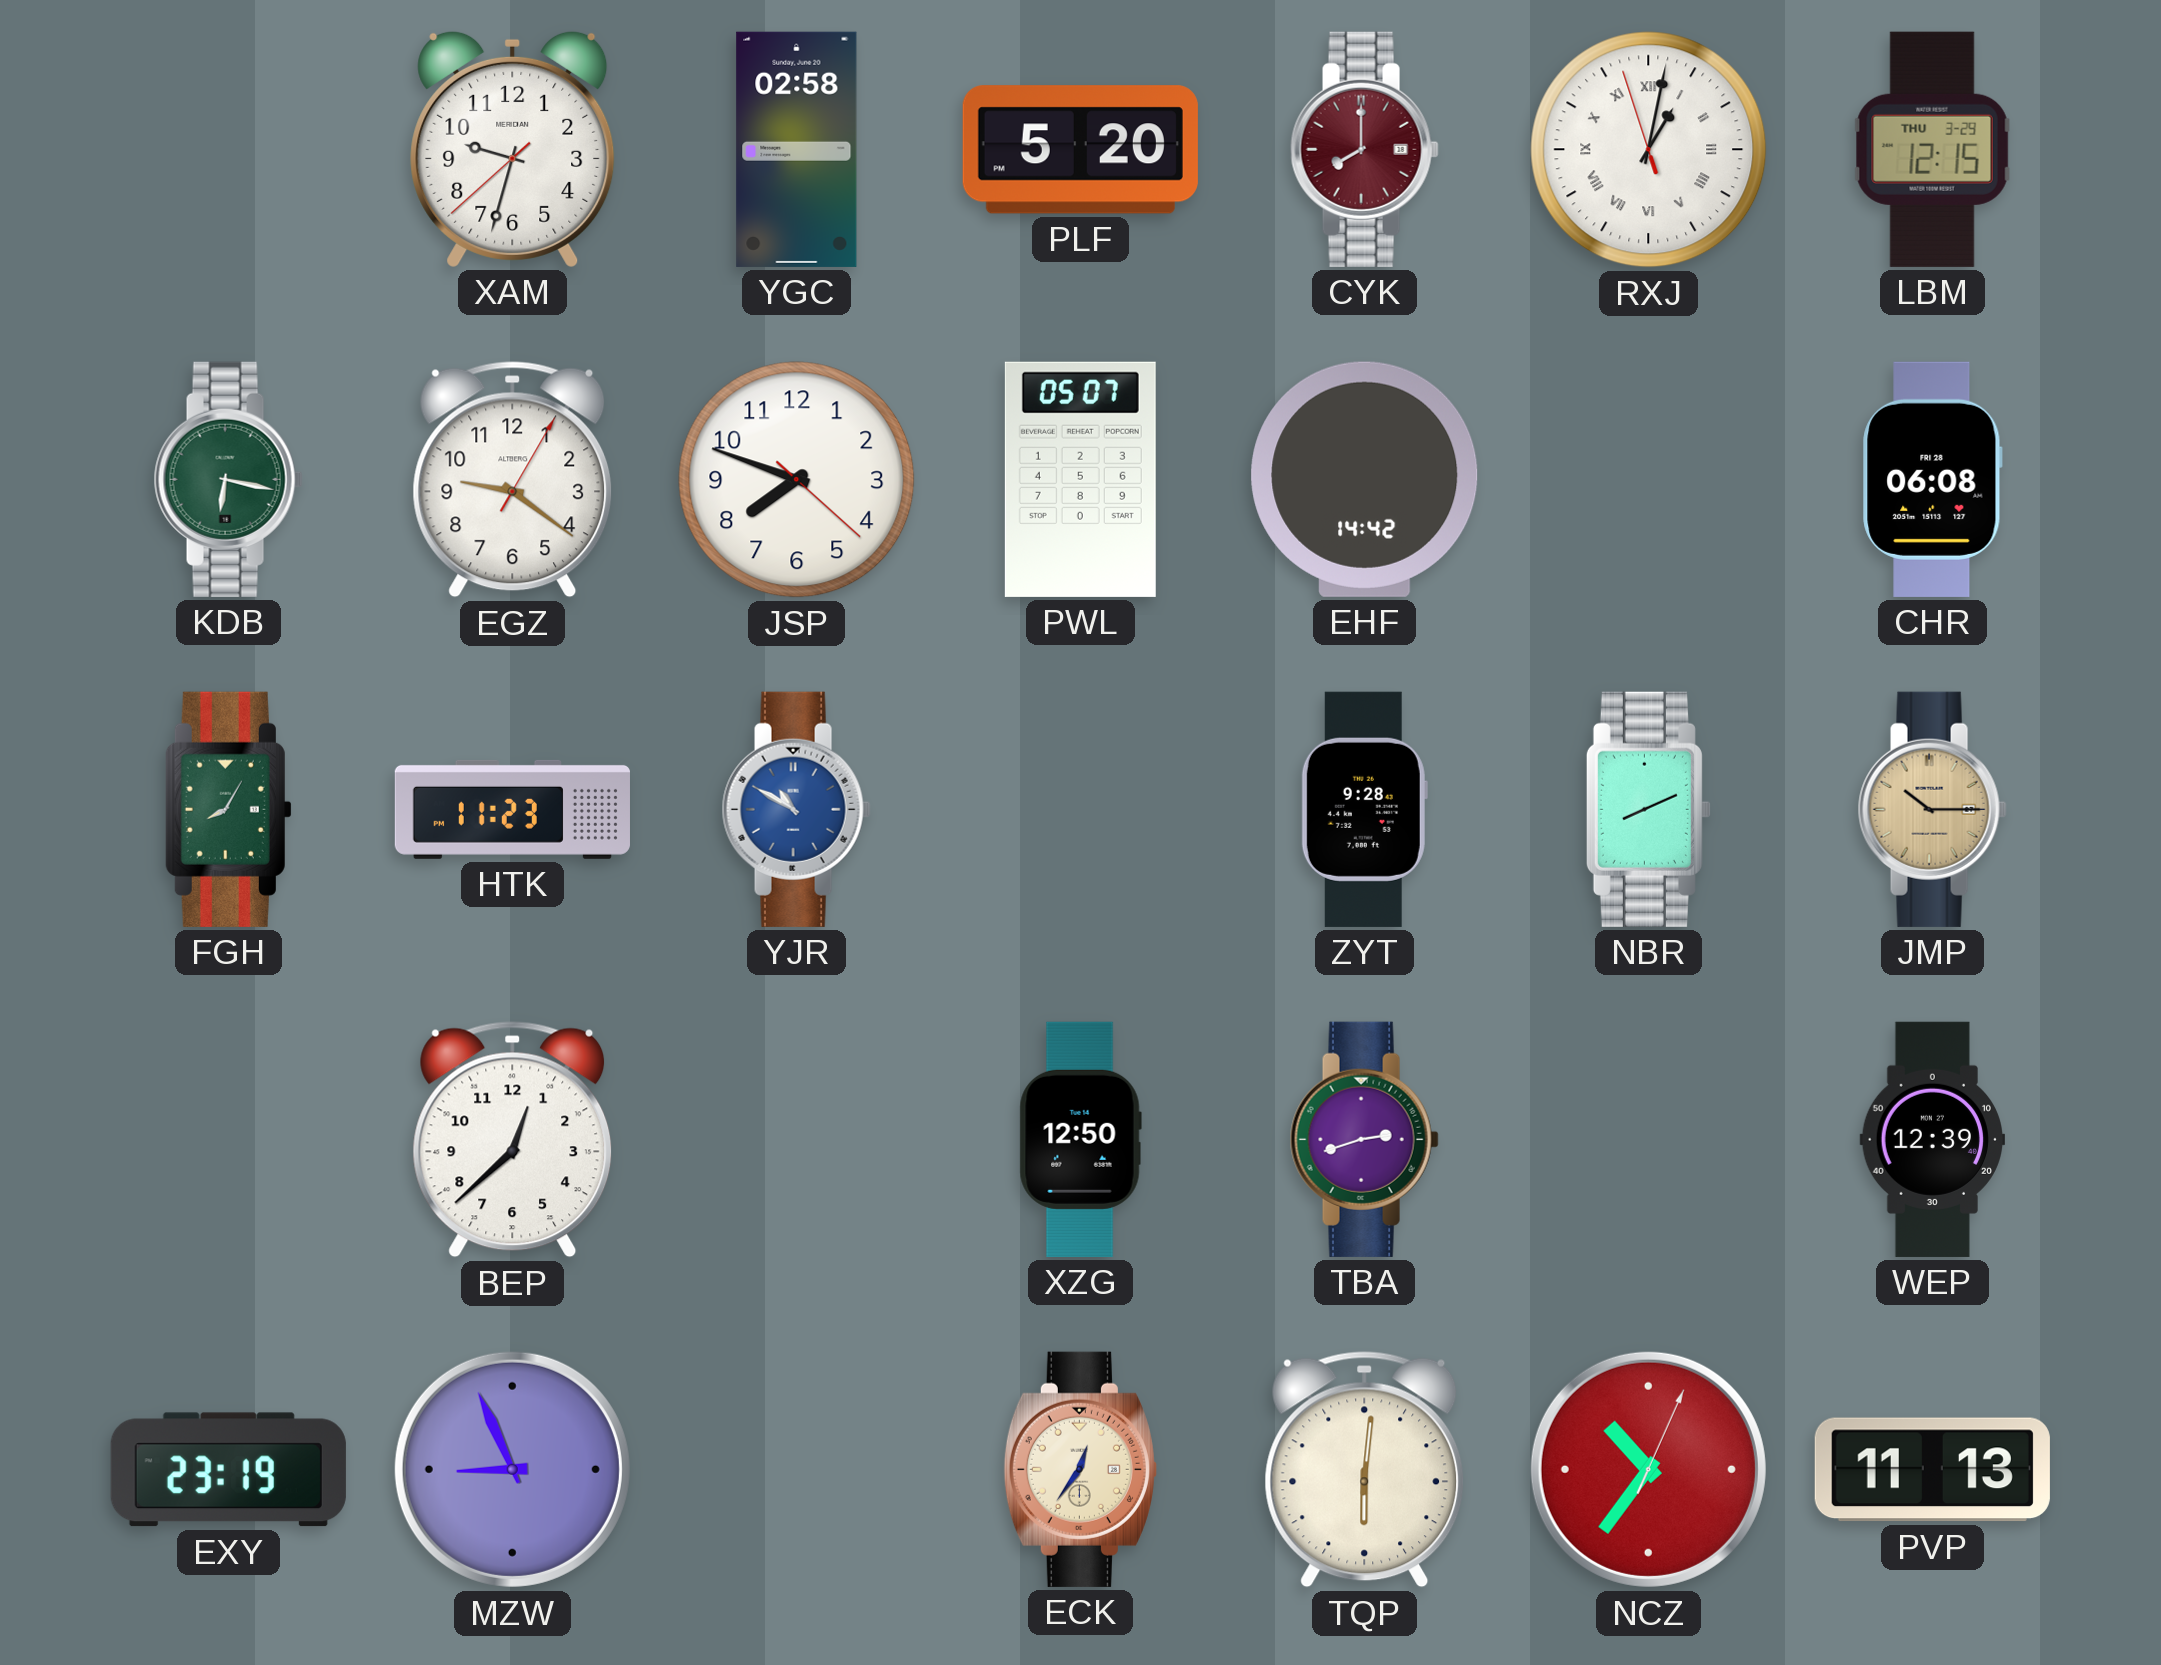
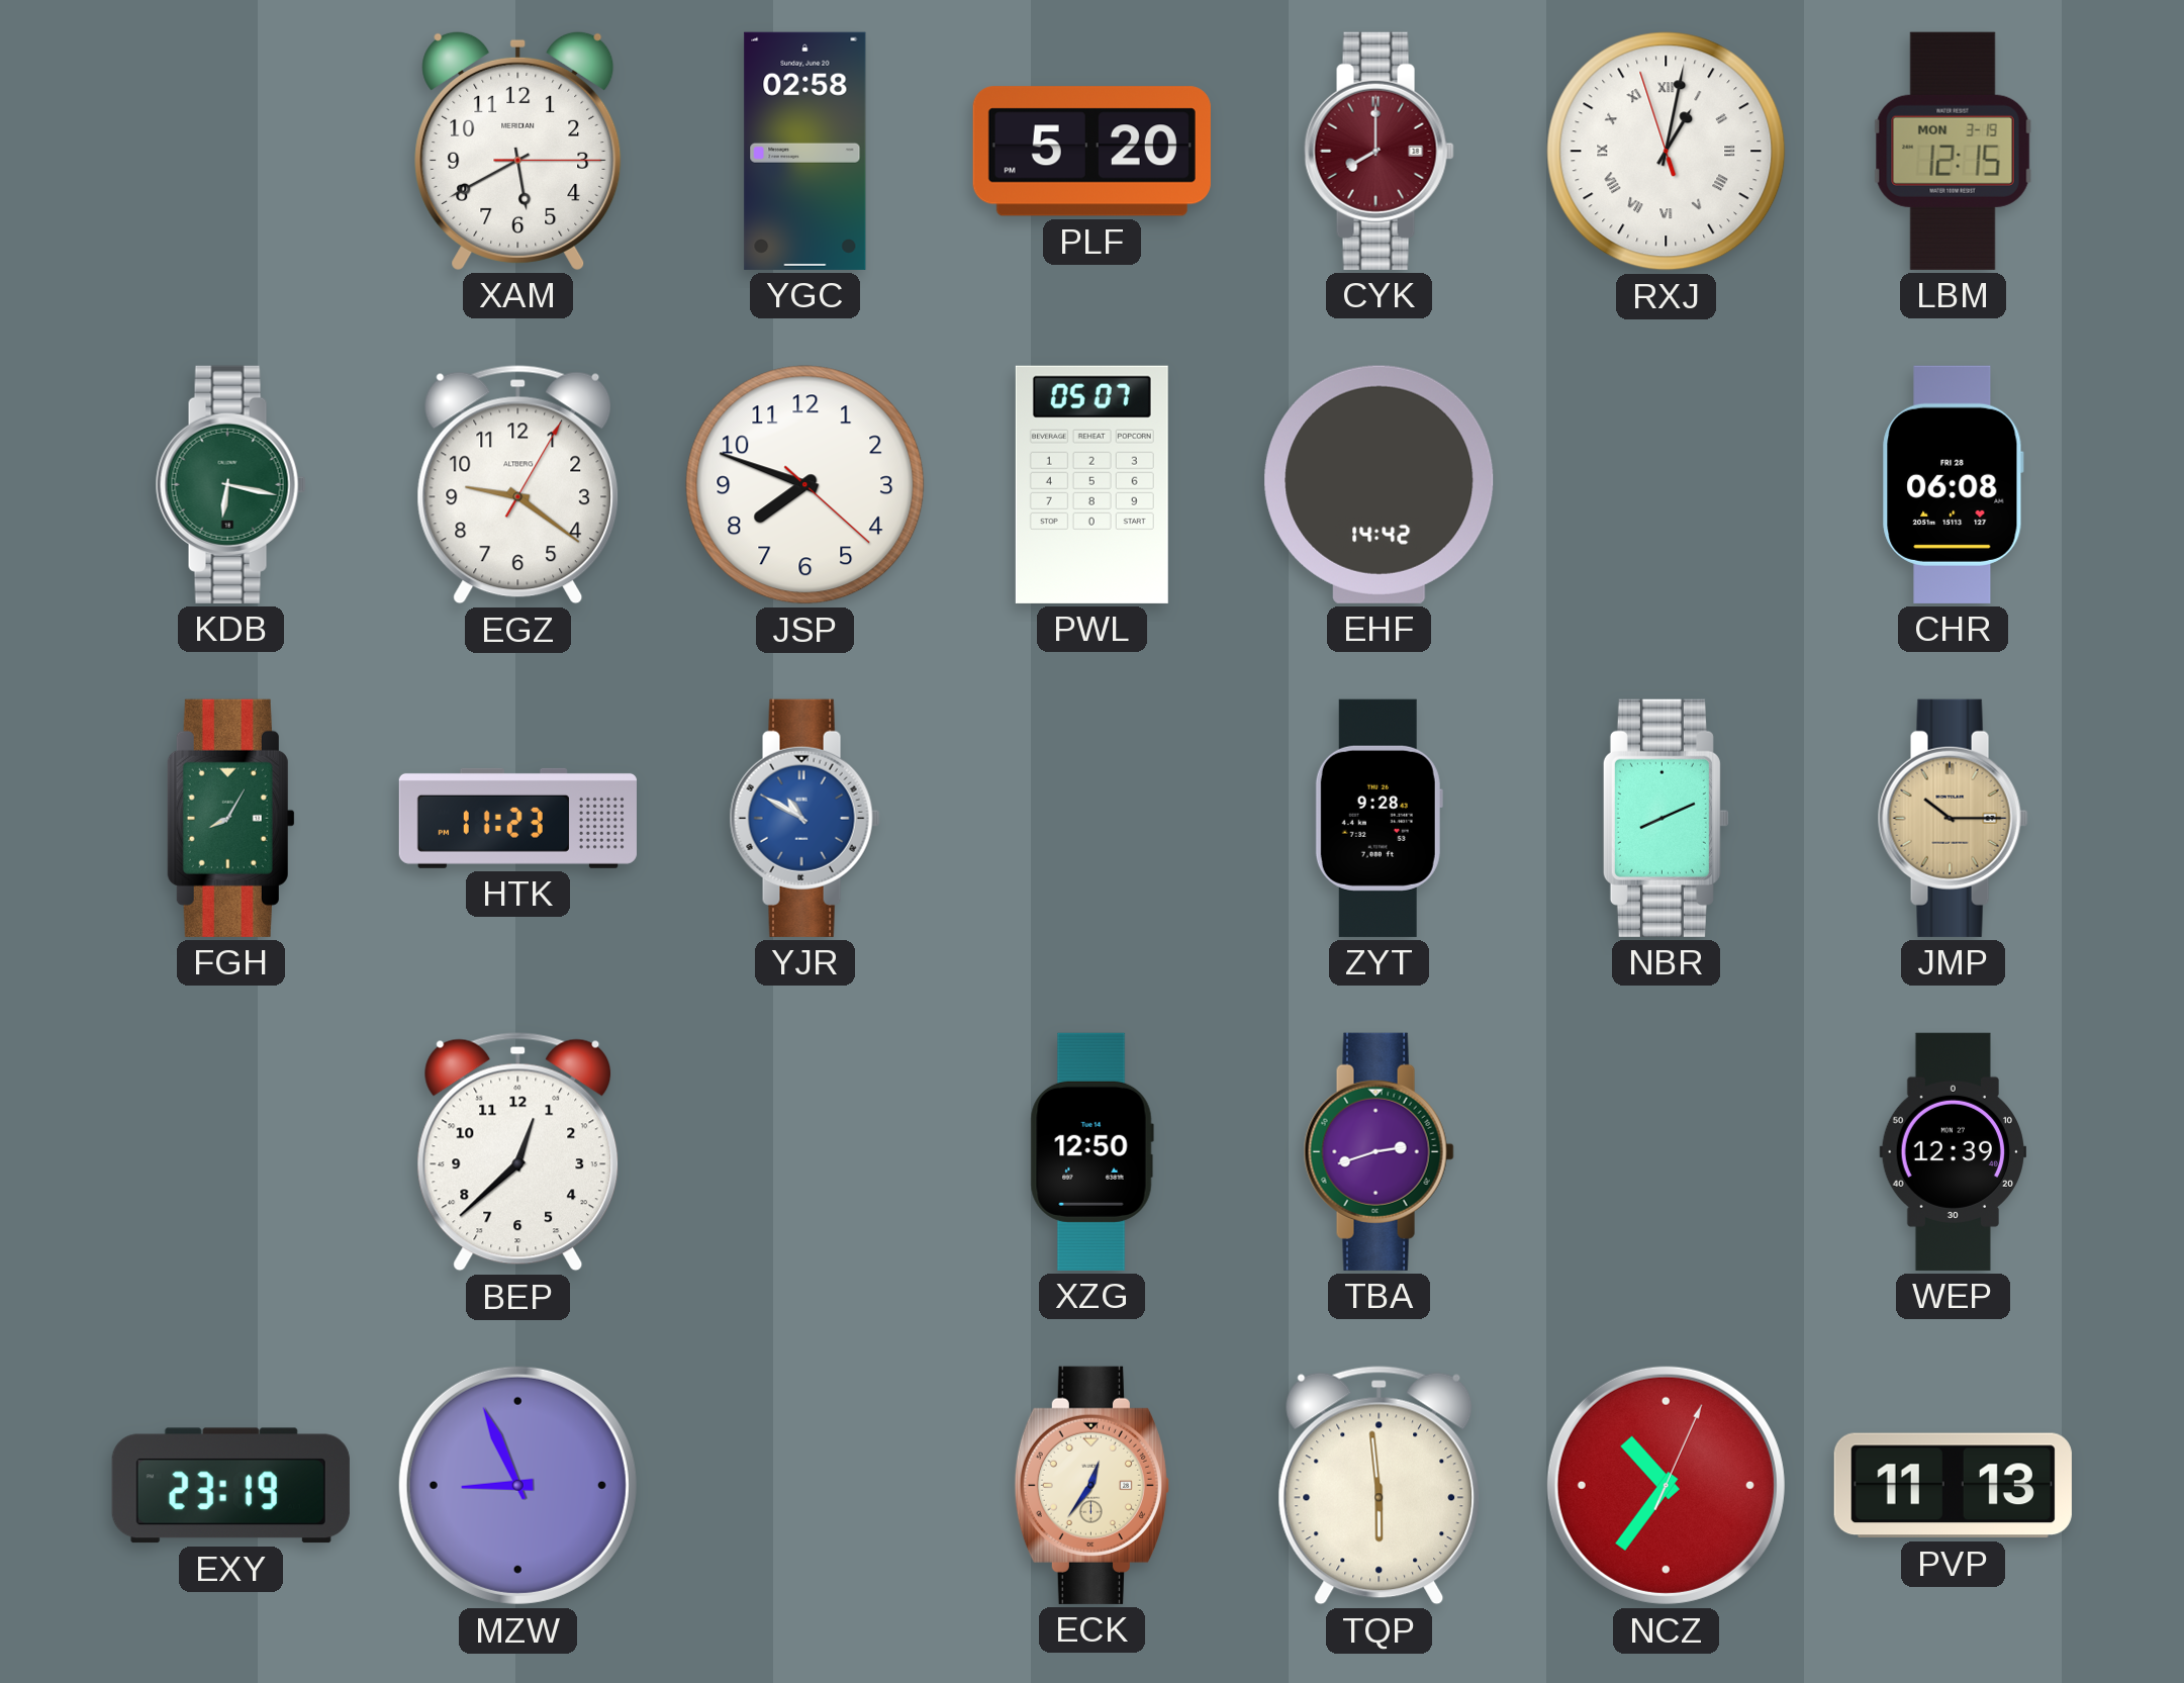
XAM: 9:32 -> 5:40 (518, 151)
LBM date: THU 3-29 -> MON 3-19 (1954, 151)
TQP: 6:01 -> 5:59 (1380, 1486)
